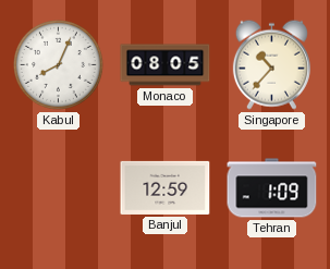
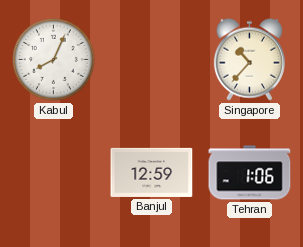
Monaco: 08:05 -> none (166, 65)
Tehran: 1:09 -> 1:06 (250, 173)
